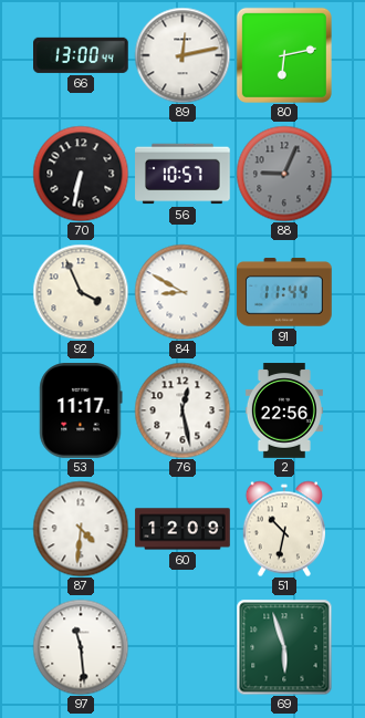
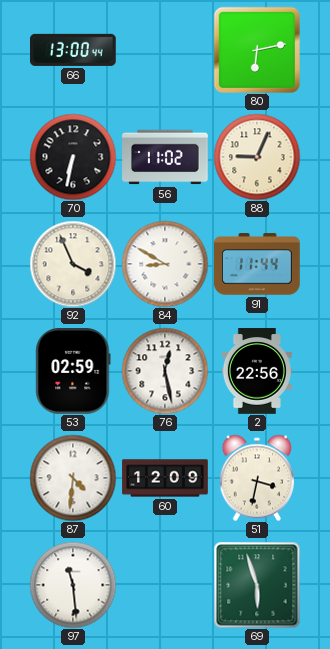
89: 12:13 -> none (182, 55)
56: 10:57 -> 11:02 (165, 157)
88 dial: grey -> cream (257, 157)
53: 11:17 -> 02:59 (73, 372)
51: 10:32 -> 3:32 (256, 478)
